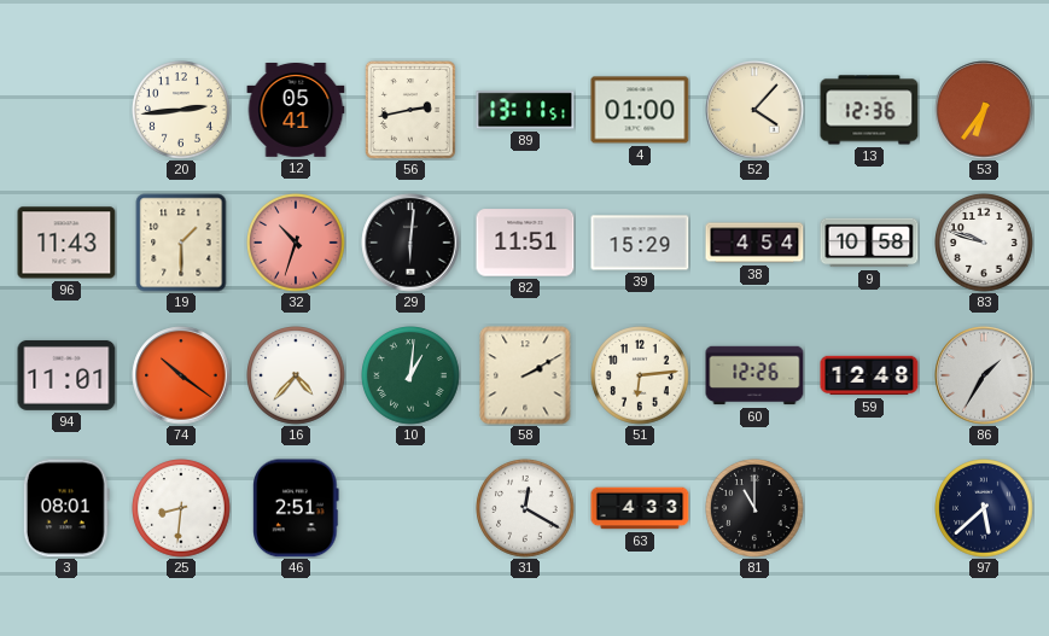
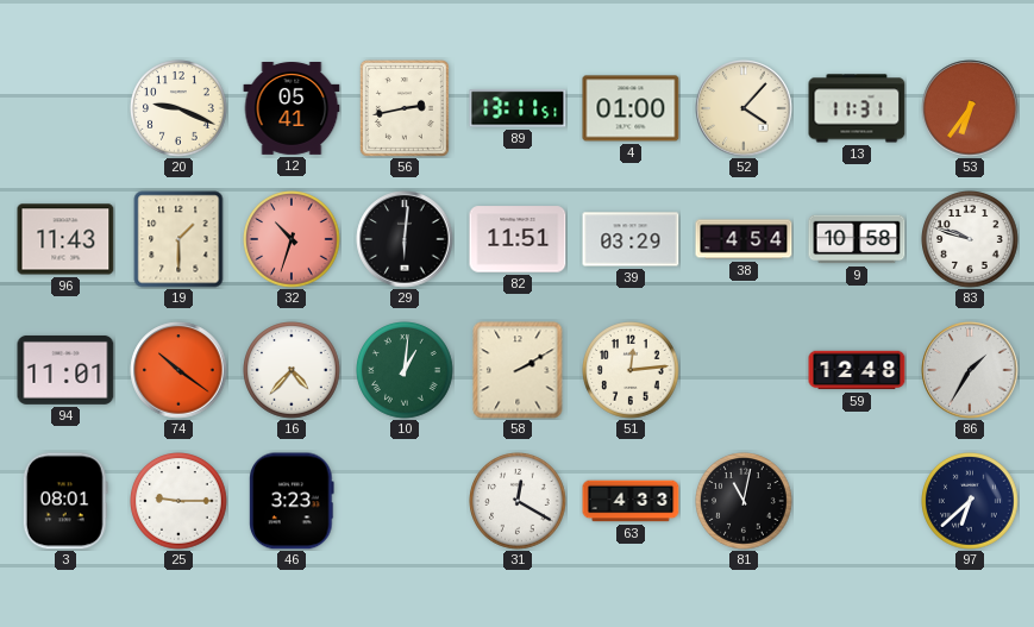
20: 2:44 -> 9:19 (180, 109)
13: 12:36 -> 11:31 (857, 108)
39: 15:29 -> 03:29 (631, 239)
51: 6:14 -> 12:14 (632, 371)
60: 12:26 -> none (754, 375)
25: 8:31 -> 9:15 (180, 502)
46: 2:51 -> 3:23 (292, 501)
81: 11:00 -> 11:02 (745, 502)
97: 5:38 -> 6:38 (971, 502)
